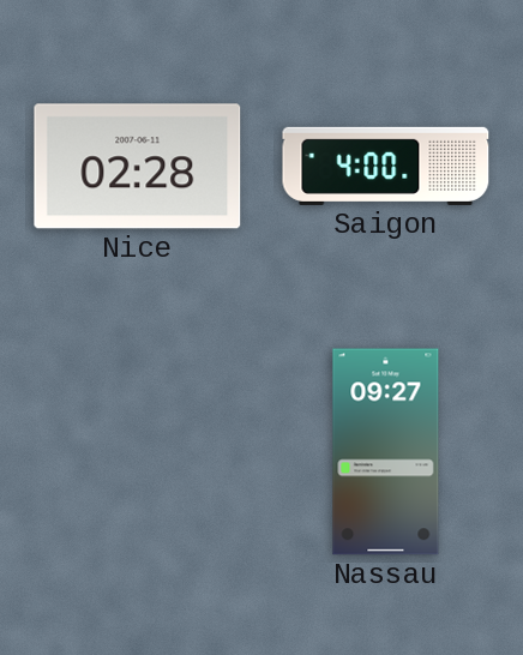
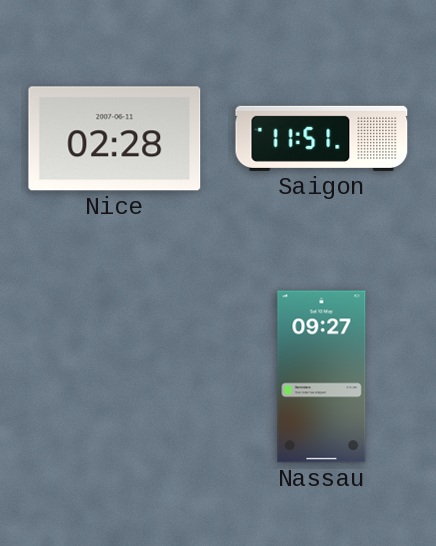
Saigon: 4:00 -> 11:51 (322, 138)
